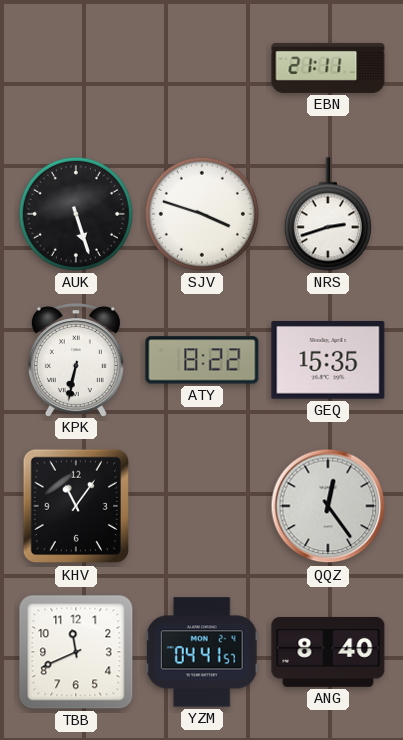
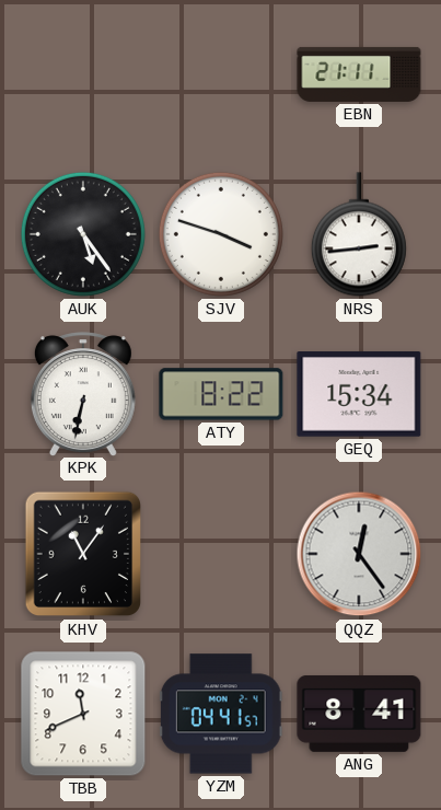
AUK: 5:27 -> 5:24 (83, 234)
NRS: 2:42 -> 2:44 (359, 234)
GEQ: 15:35 -> 15:34 (359, 395)
ANG: 8:40 -> 8:41 (359, 714)
